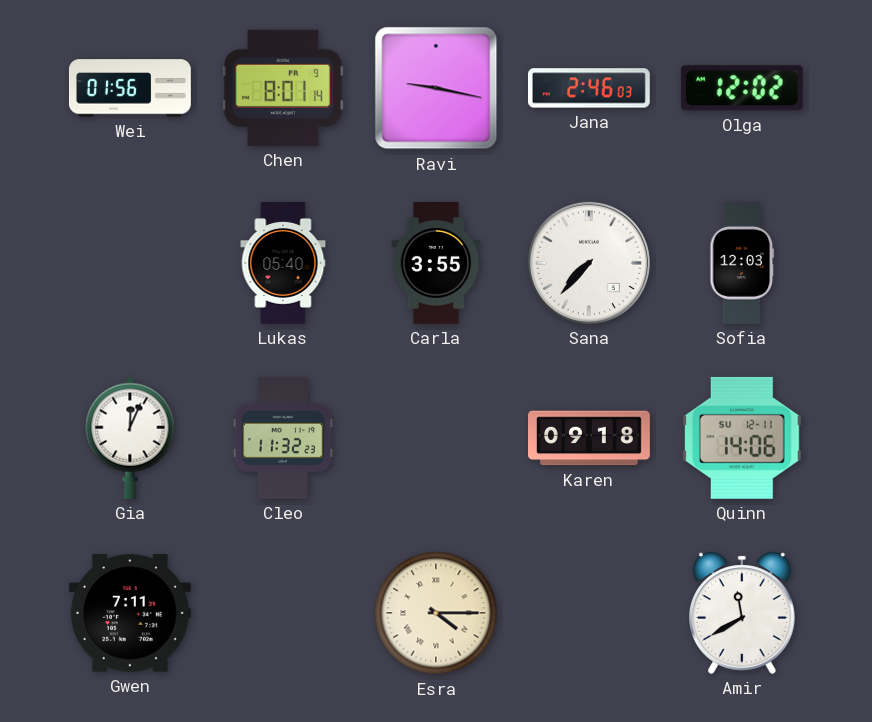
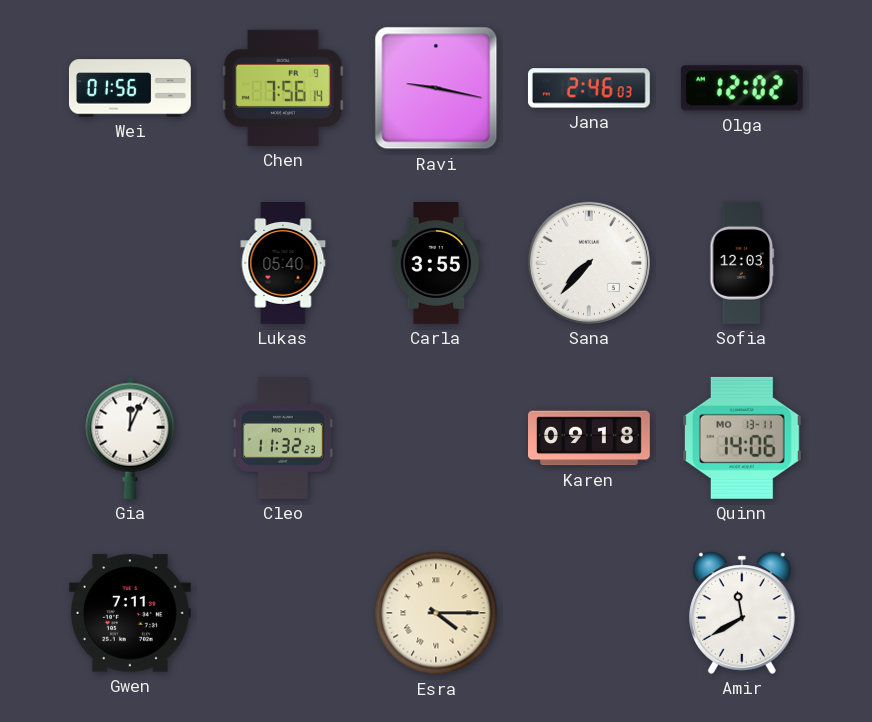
Chen: 8:01 -> 7:56 (283, 88)
Quinn date: SU 12-11 -> MO 13-11 (742, 438)
